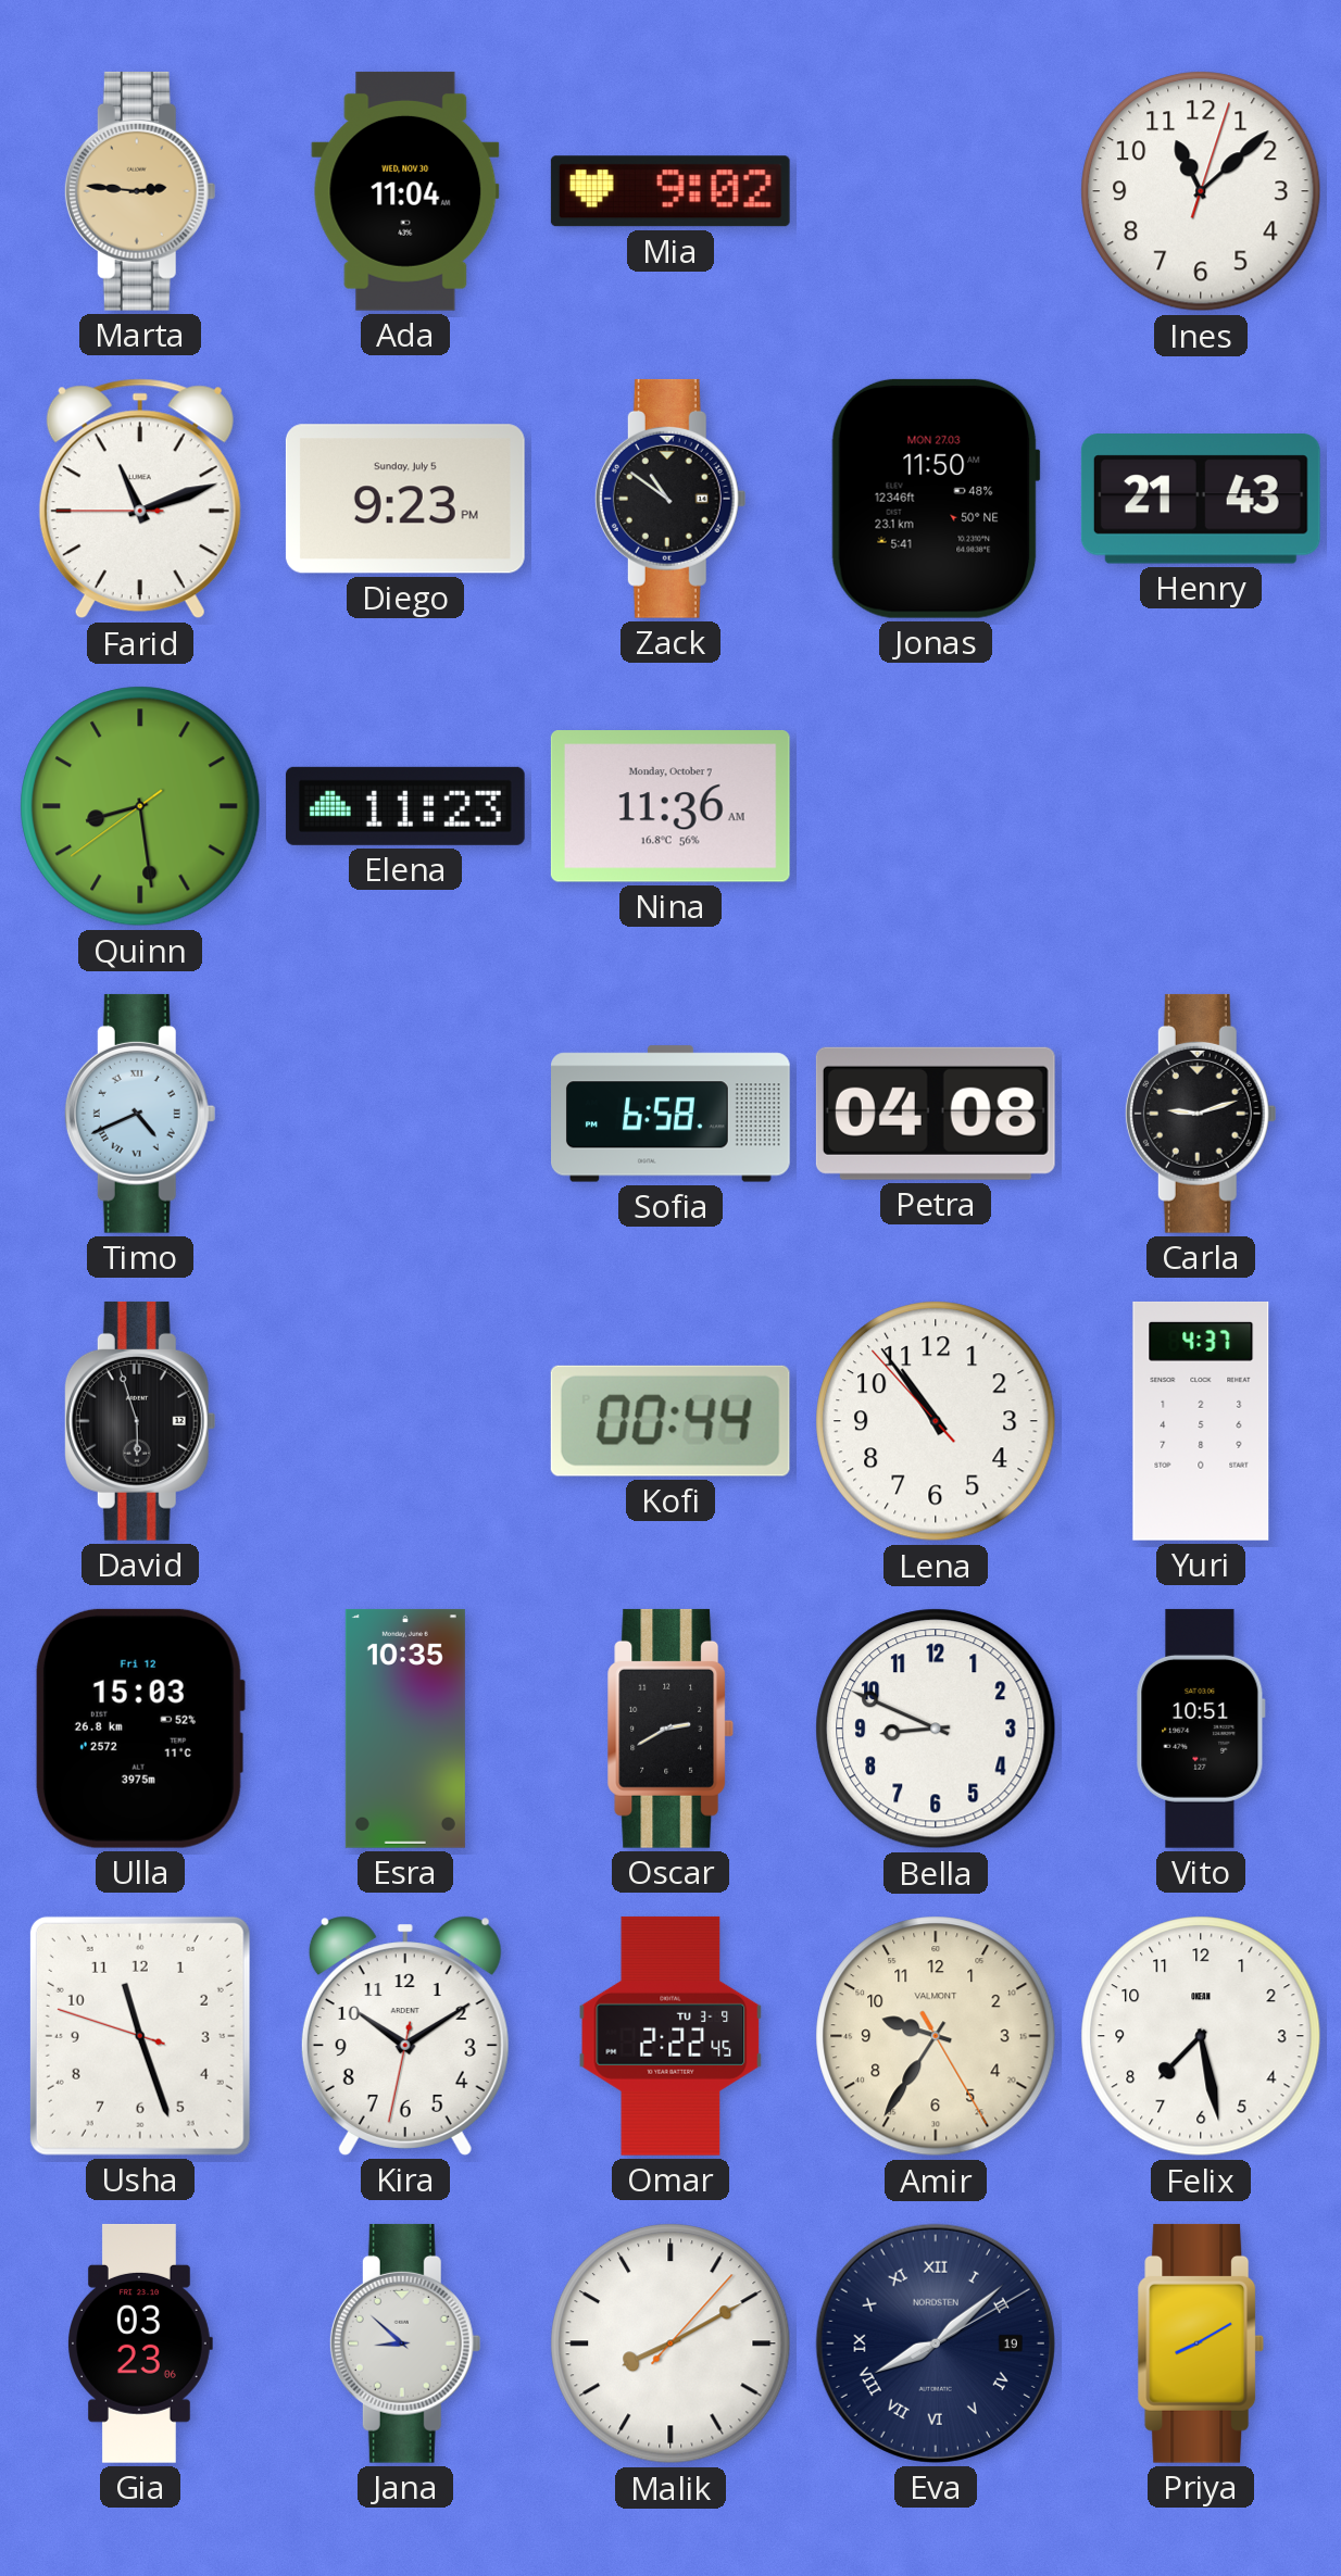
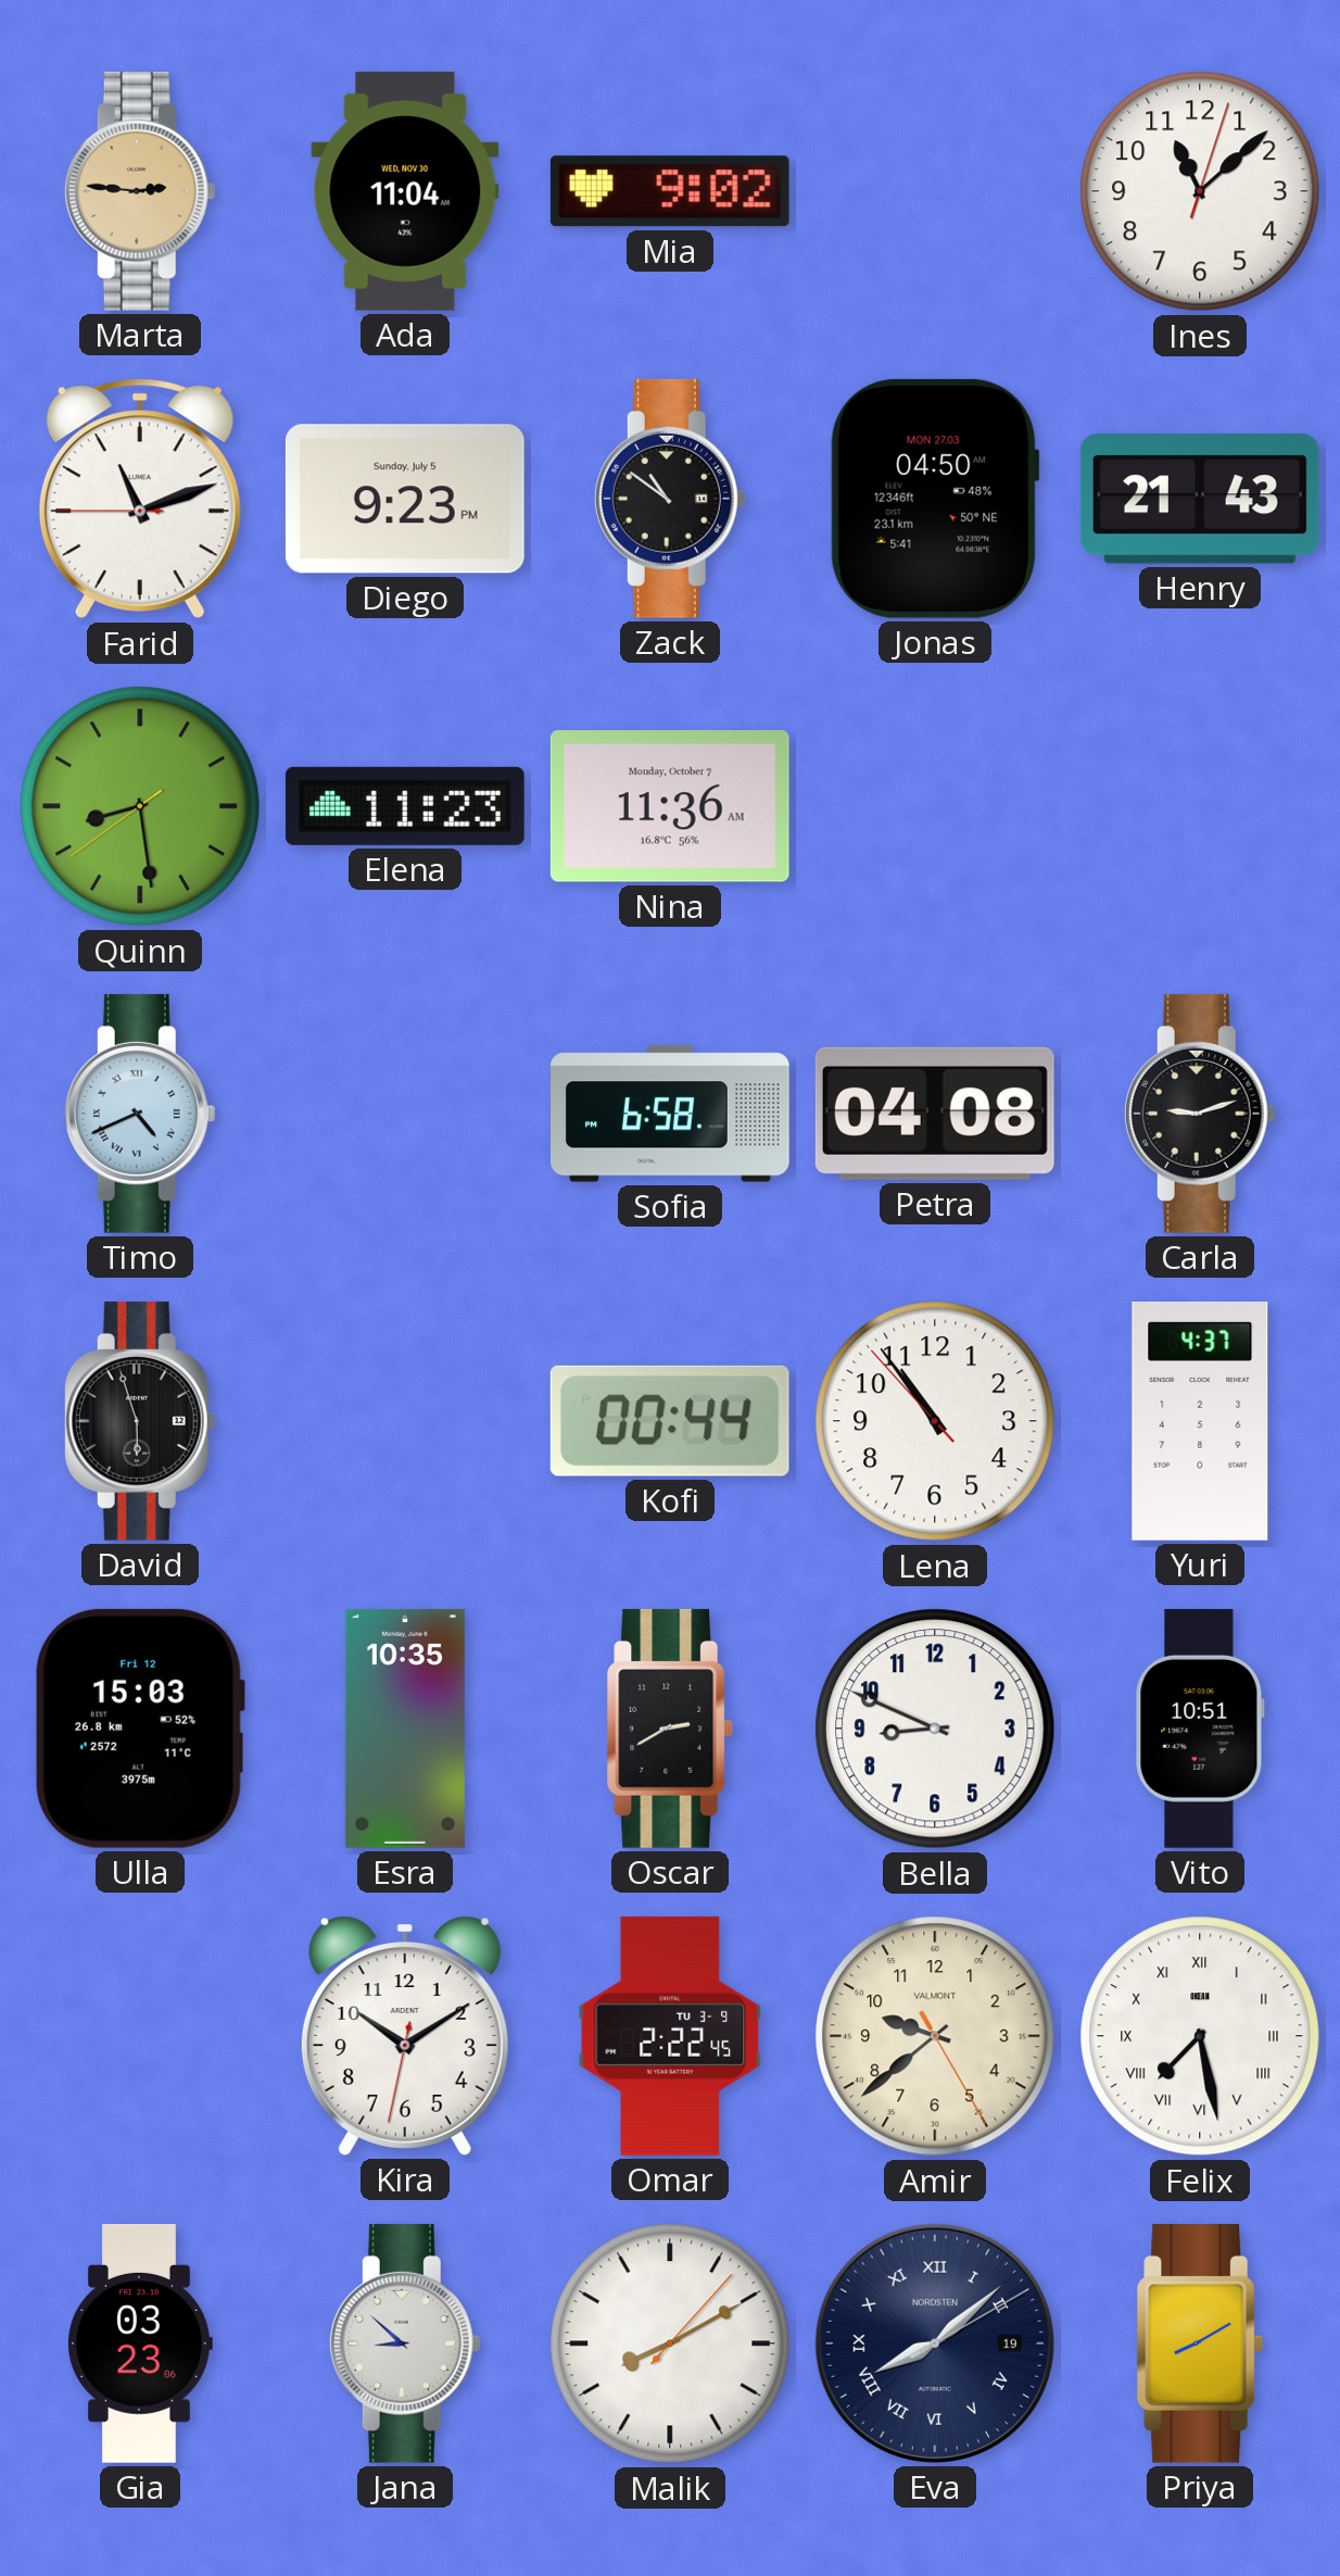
Jonas: 11:50 -> 04:50 (935, 499)
Usha: 11:26 -> none (140, 2036)
Amir: 9:35 -> 9:38 (935, 2036)
Felix numerals: Arabic -> Roman (1200, 2036)
